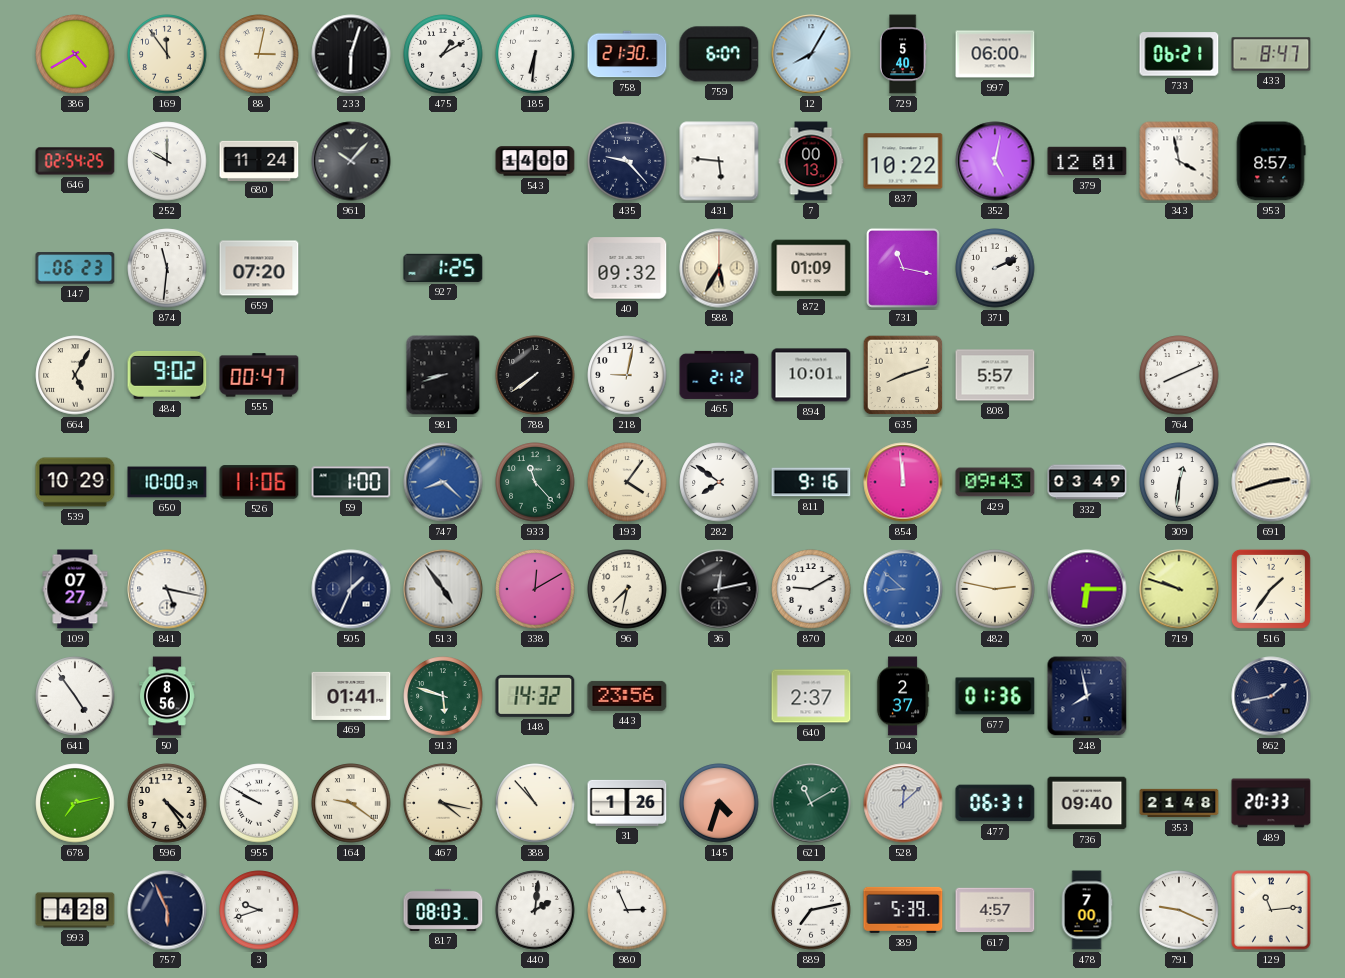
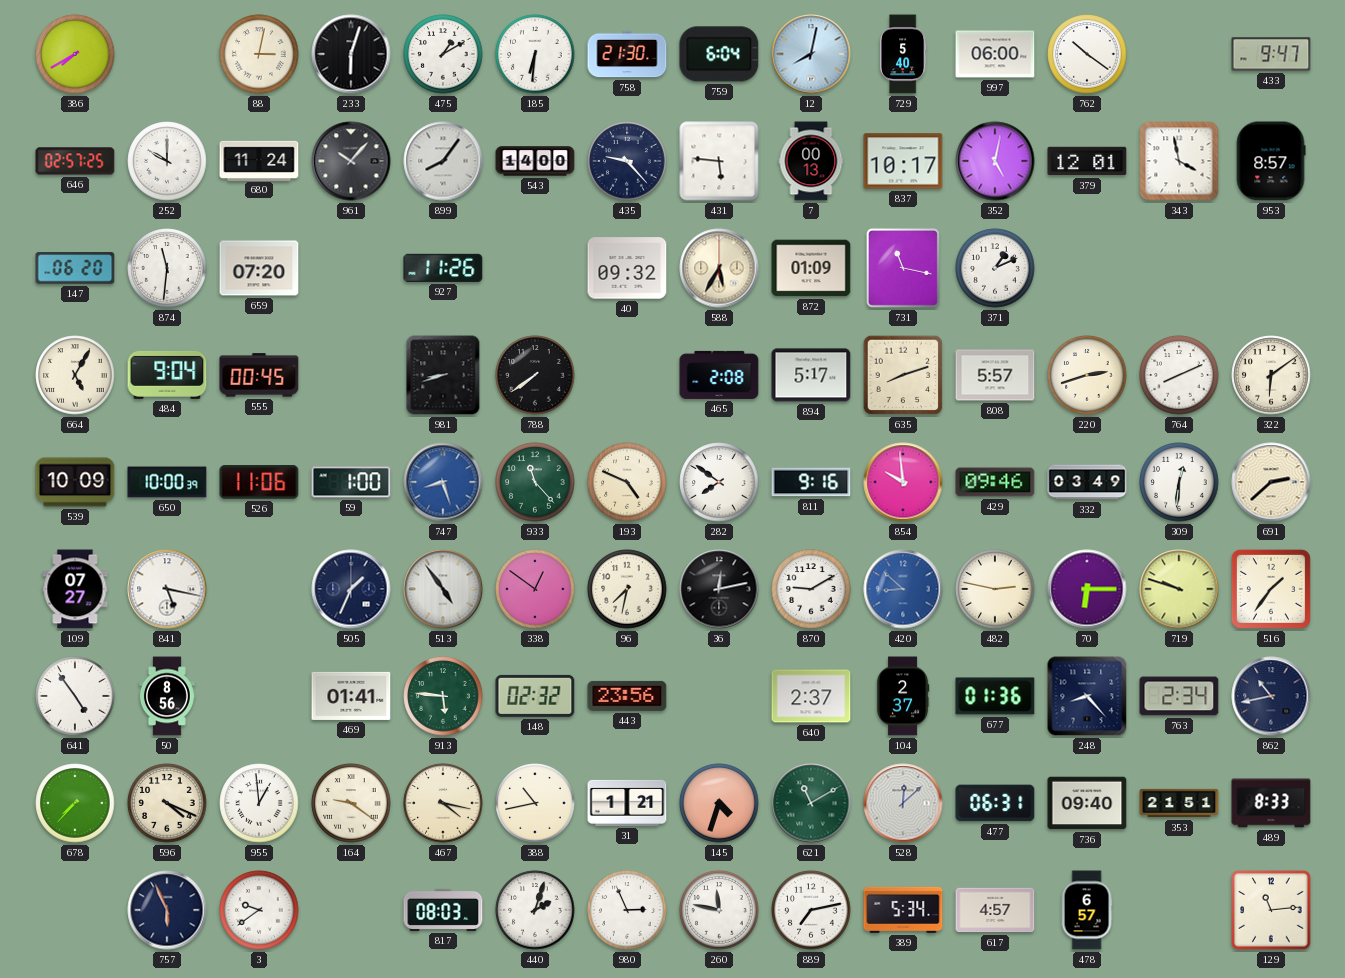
386: 4:40 -> 7:40 (75, 54)
169: 11:54 -> none (167, 54)
759: 6:07 -> 6:04 (719, 54)
12: 8:05 -> 8:02 (811, 54)
762: none -> 10:21 (1087, 54)
733: 06:21 -> none (1179, 54)
433: 8:47 -> 9:47 (1271, 54)
646: 02:54 -> 02:57 (75, 161)
899: none -> 8:06 (443, 161)
837: 10:22 -> 10:17 (903, 161)
147: 06:23 -> 06:20 (75, 268)
927: 1:25 -> 11:26 (443, 268)
371: 2:11 -> 1:11 (995, 268)
484: 9:02 -> 9:04 (167, 375)
555: 00:47 -> 00:45 (259, 375)
218: 9:02 -> none (627, 375)
465: 2:12 -> 2:08 (719, 375)
894: 10:01 -> 5:17 (811, 375)
220: none -> 2:42 (1087, 375)
322: none -> 6:09 (1271, 375)
539: 10:29 -> 10:09 (75, 482)
747: 8:22 -> 8:27 (443, 482)
193: 4:06 -> 4:49 (627, 482)
854: 11:59 -> 9:59 (903, 482)
429: 09:43 -> 09:46 (995, 482)
691: 2:42 -> 2:38 (1271, 482)
338: 12:10 -> 12:51 (535, 589)
913: 5:48 -> 5:46 (443, 696)
148: 14:32 -> 02:32 (535, 696)
248: 7:58 -> 8:23 (1087, 696)
763: none -> 2:34 (1179, 696)
862: 1:43 -> 10:43 (1271, 696)
678: 7:13 -> 7:37 (75, 803)
596: 4:24 -> 4:19 (167, 803)
955: 9:50 -> 12:59 (259, 803)
388: 10:53 -> 10:43 (535, 803)
31: 1:26 -> 1:21 (627, 803)
353: 21:48 -> 21:51 (1179, 803)
489: 20:33 -> 8:33 (1271, 803)
993: 4:28 -> none (75, 910)
3: 9:42 -> 9:39 (259, 910)
440: 2:01 -> 2:03 (535, 910)
260: none -> 11:47 (719, 910)
389: 5:39 -> 5:34 (903, 910)
478: 7:00 -> 6:57 (1087, 910)
791: 9:19 -> none (1179, 910)
